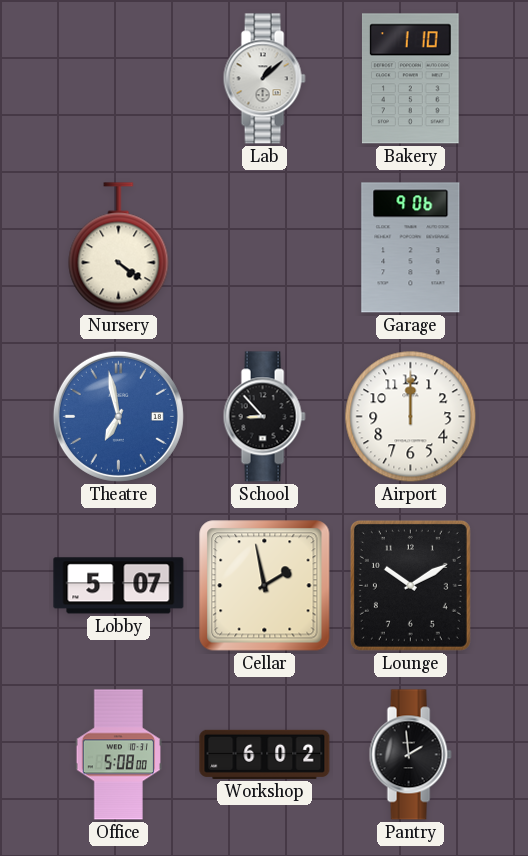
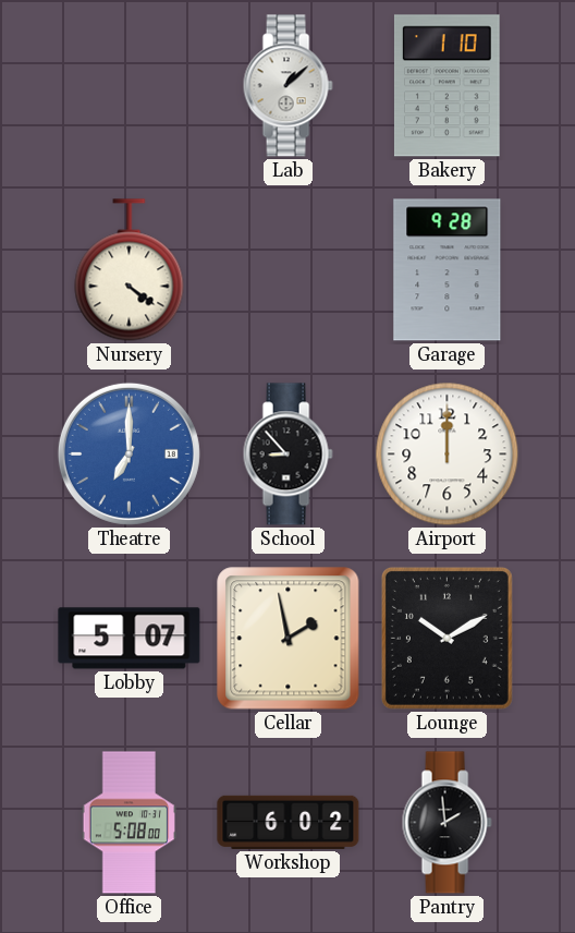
Garage: 9:06 -> 9:28 (448, 270)
Theatre: 6:58 -> 7:00 (129, 453)
